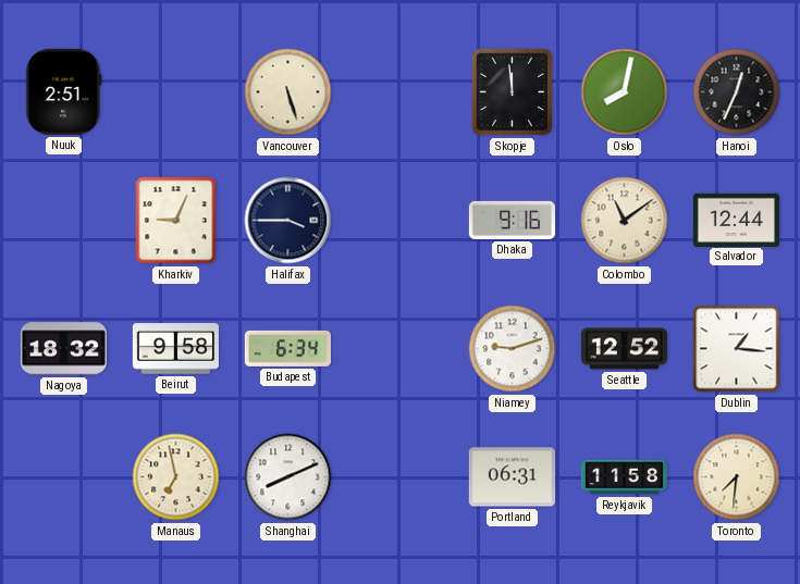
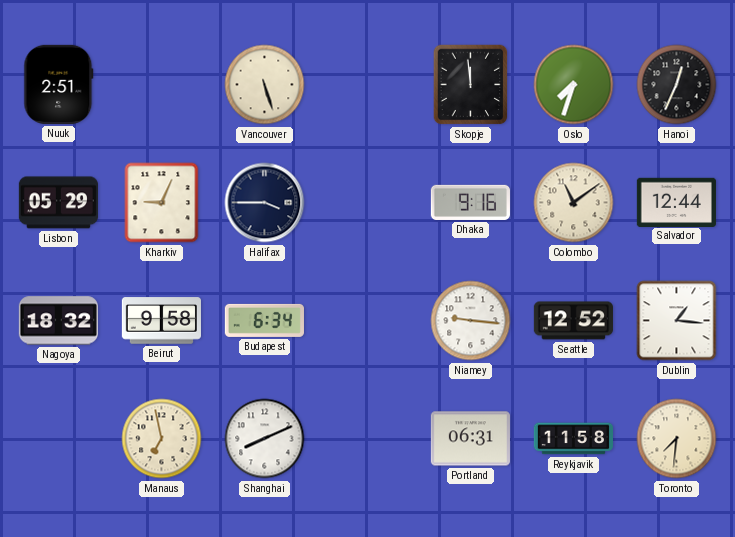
Oslo: 8:02 -> 7:33 (574, 85)
Lisbon: none -> 05:29 (58, 203)
Niamey: 9:12 -> 9:16 (471, 321)
